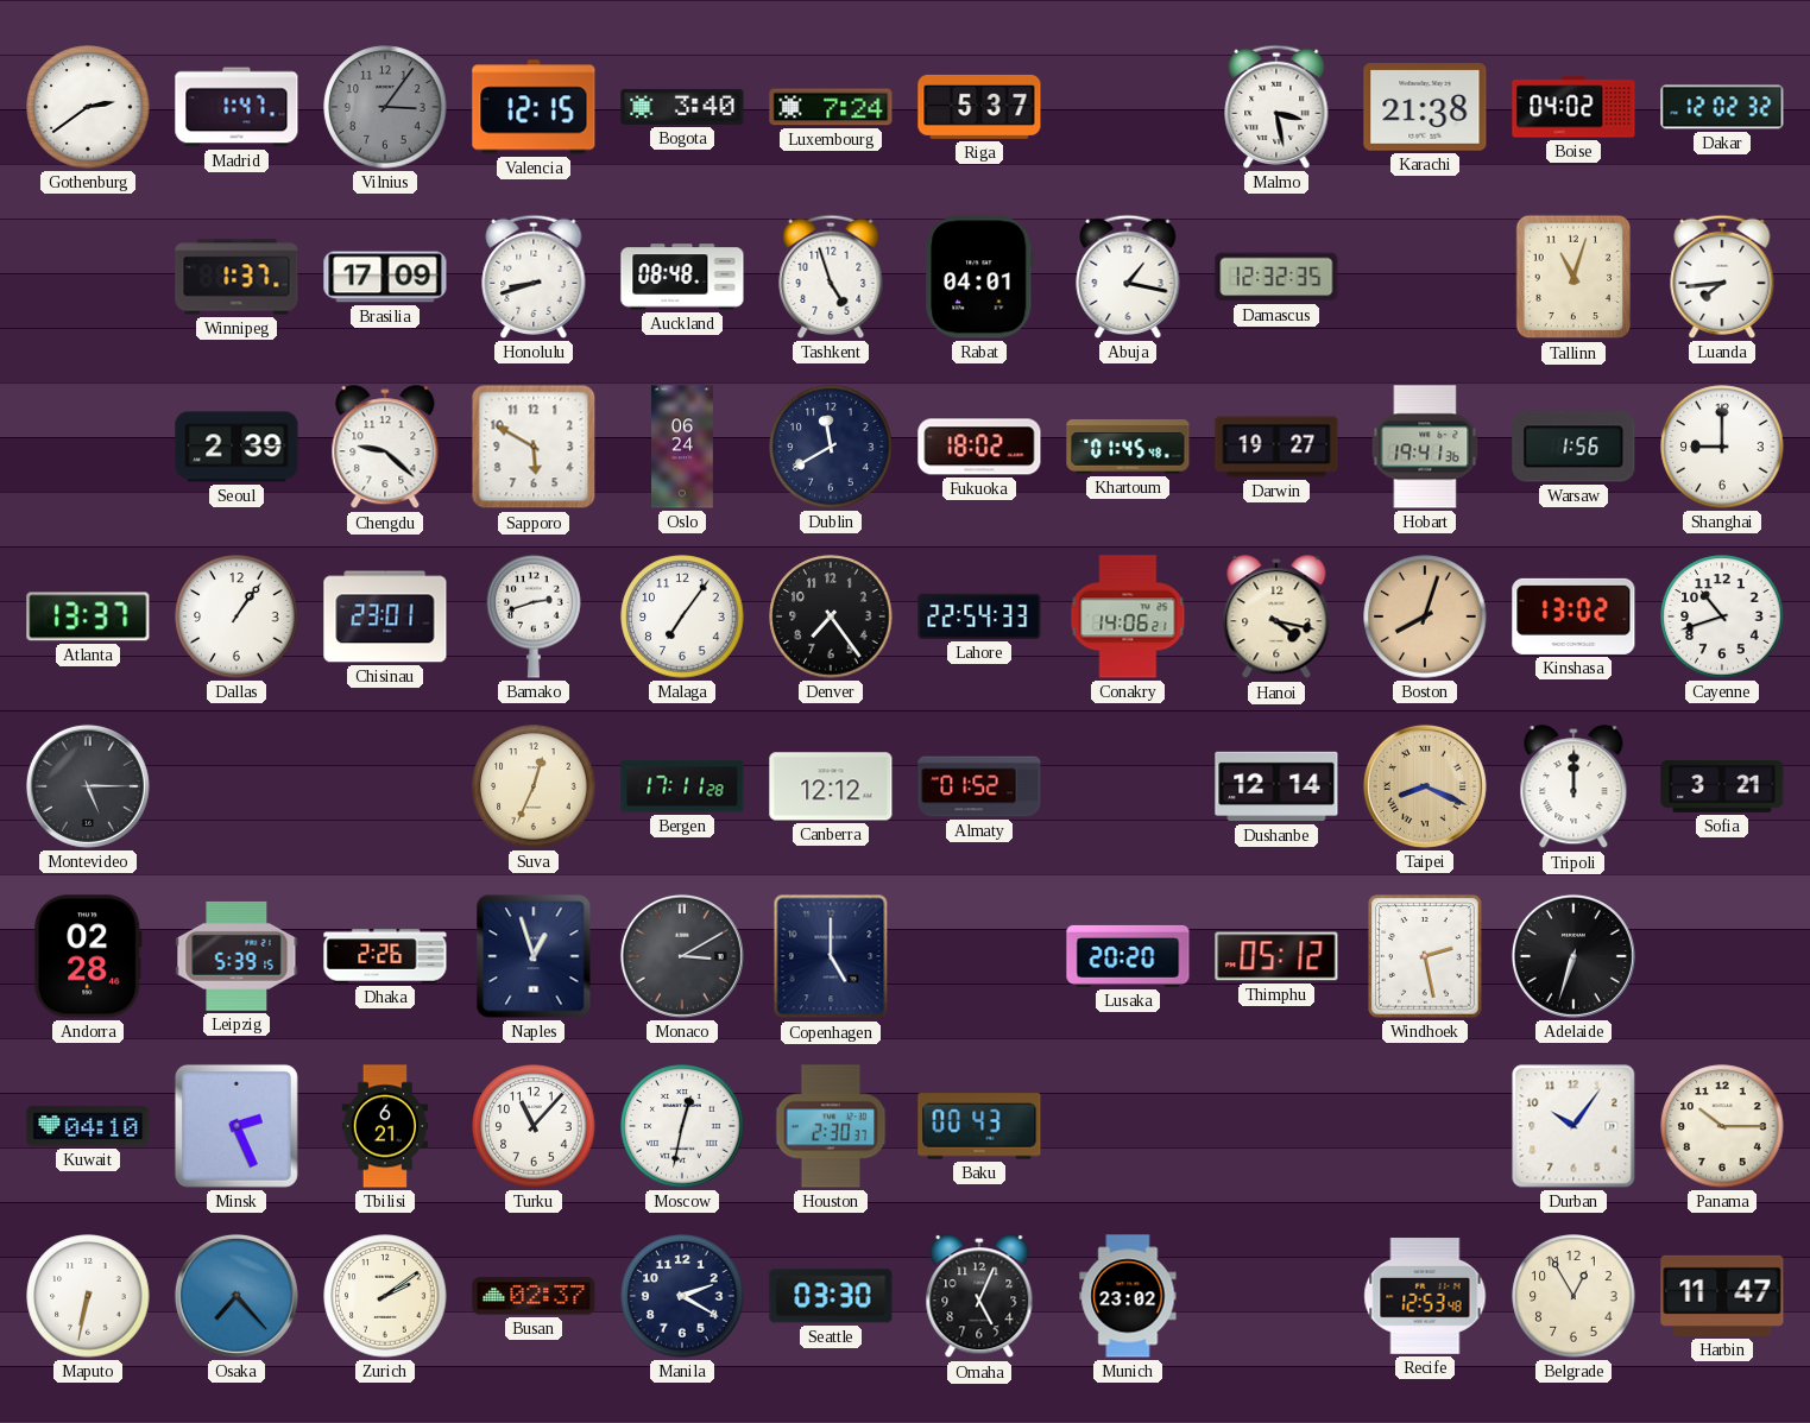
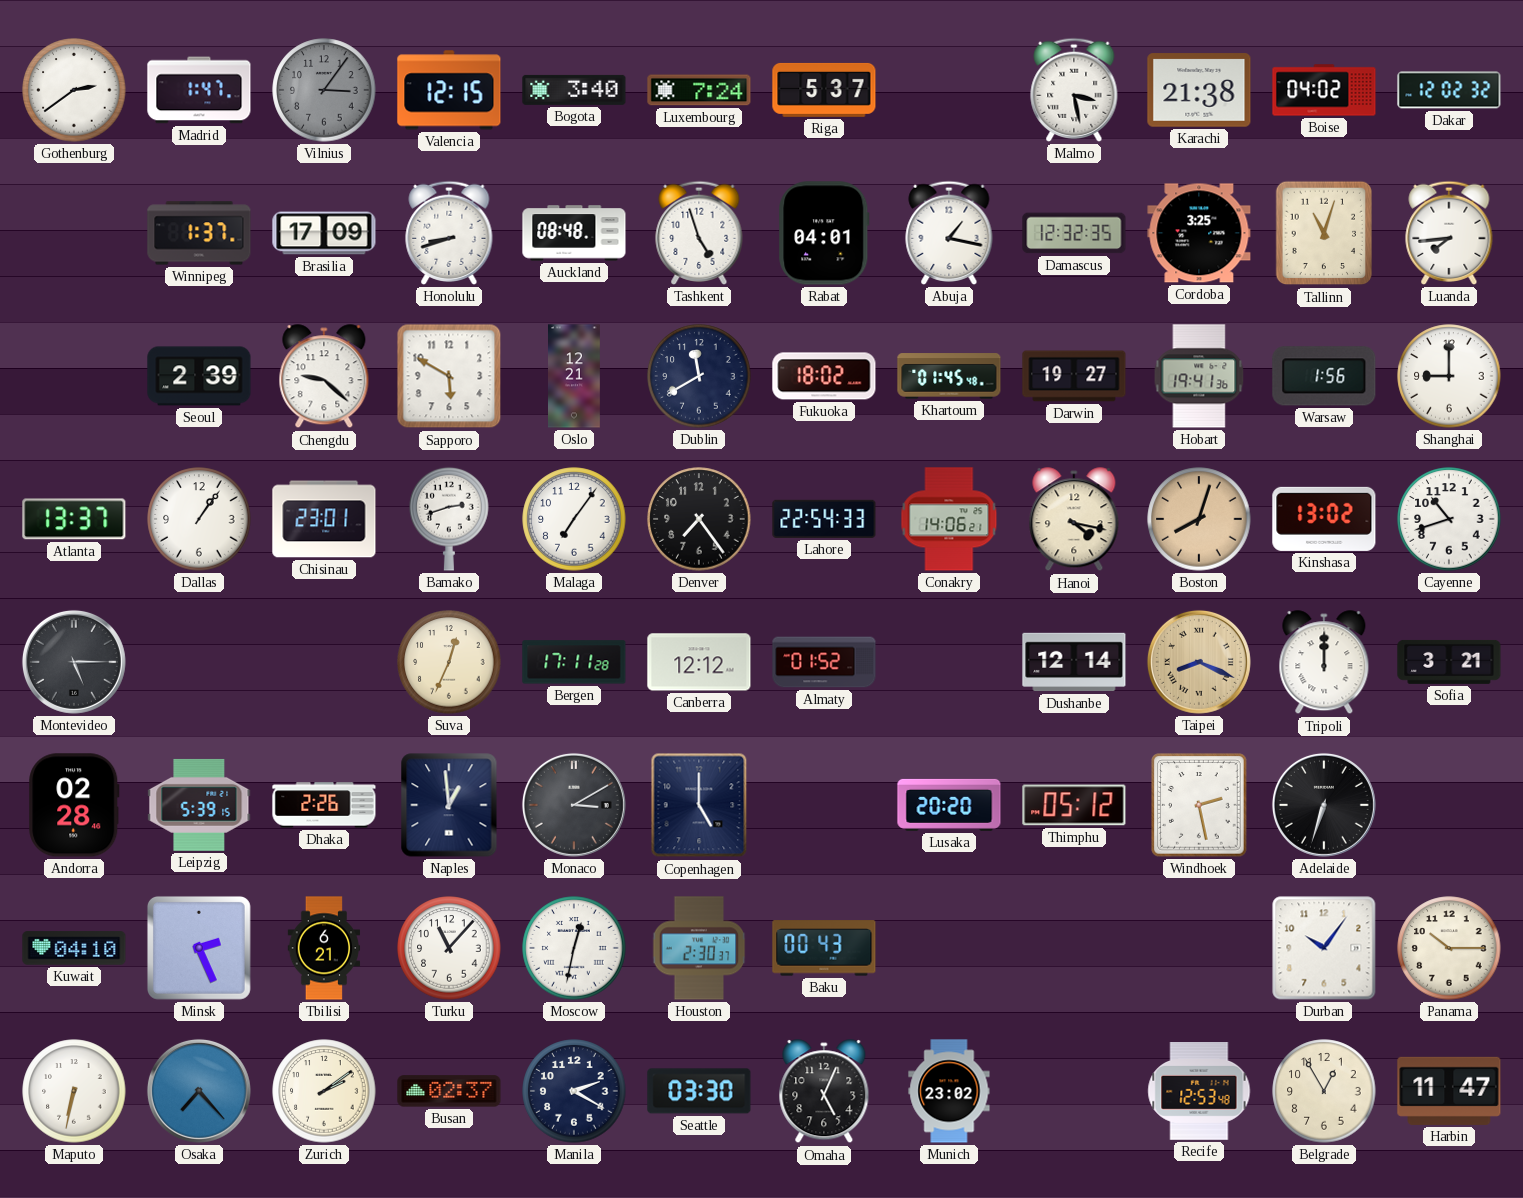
Cordoba: none -> 3:25 (1199, 233)
Oslo: 06:24 -> 12:21 (575, 376)
Naples: 12:57 -> 12:59 (449, 805)
